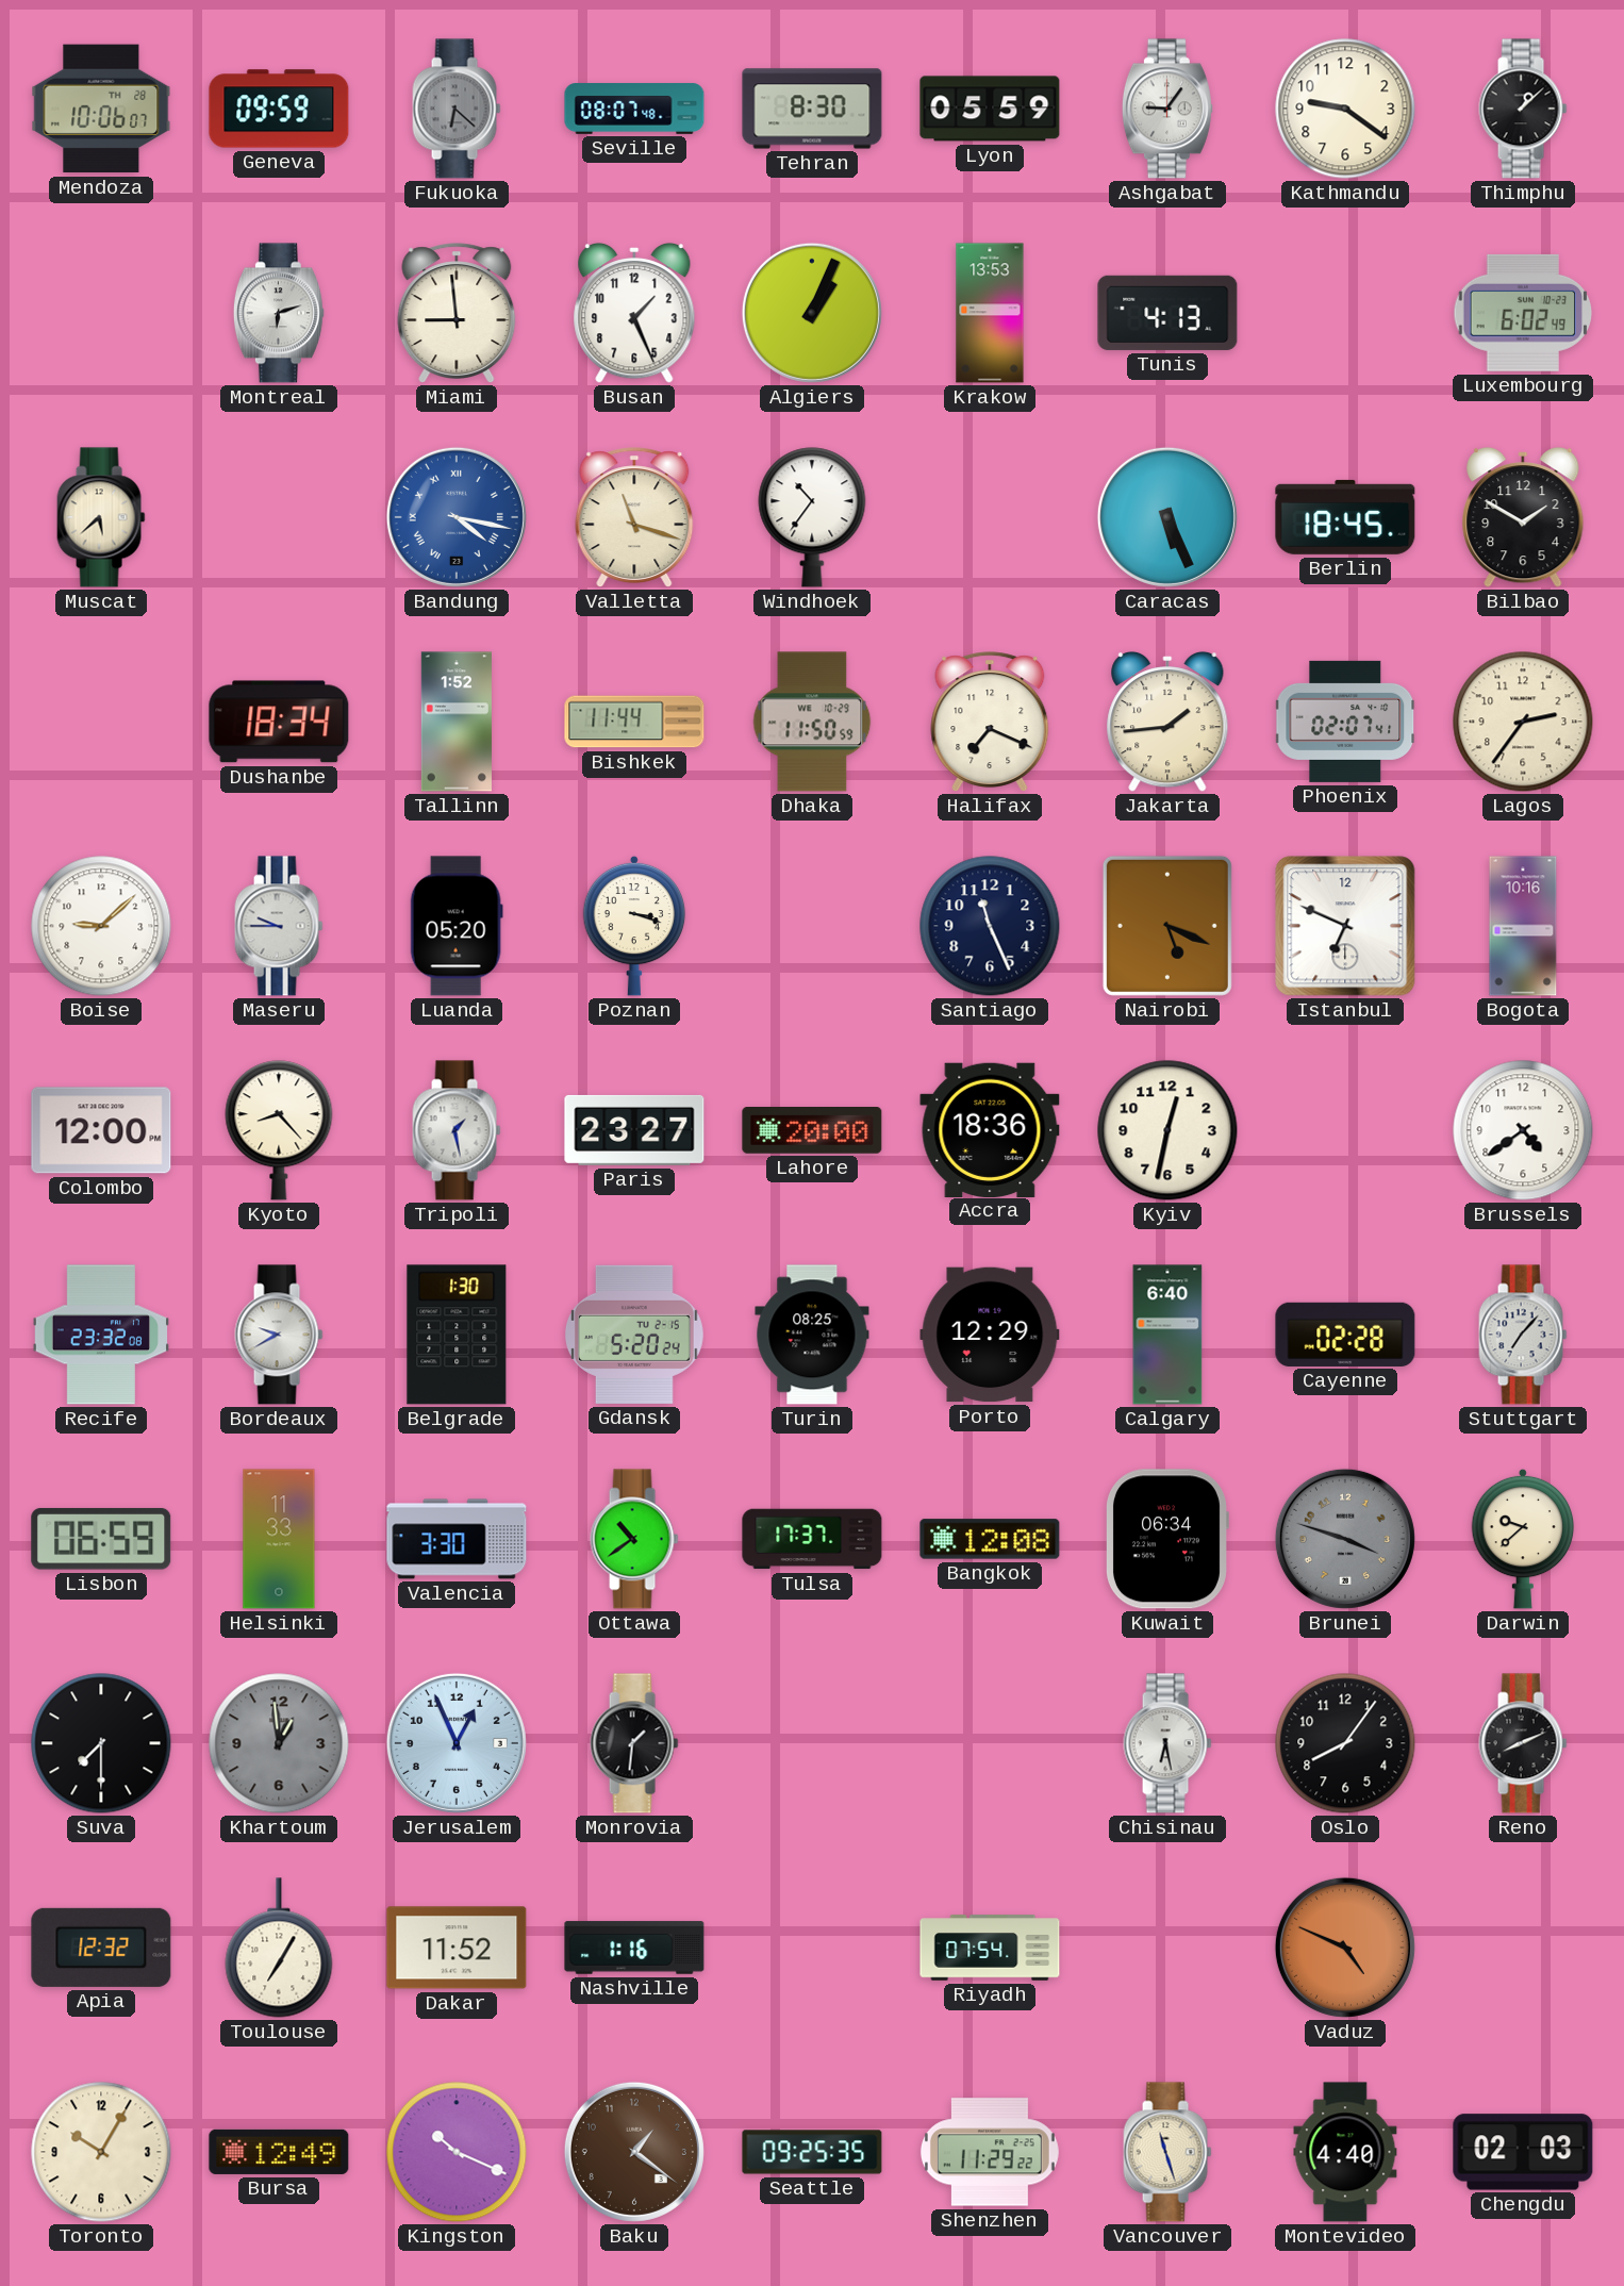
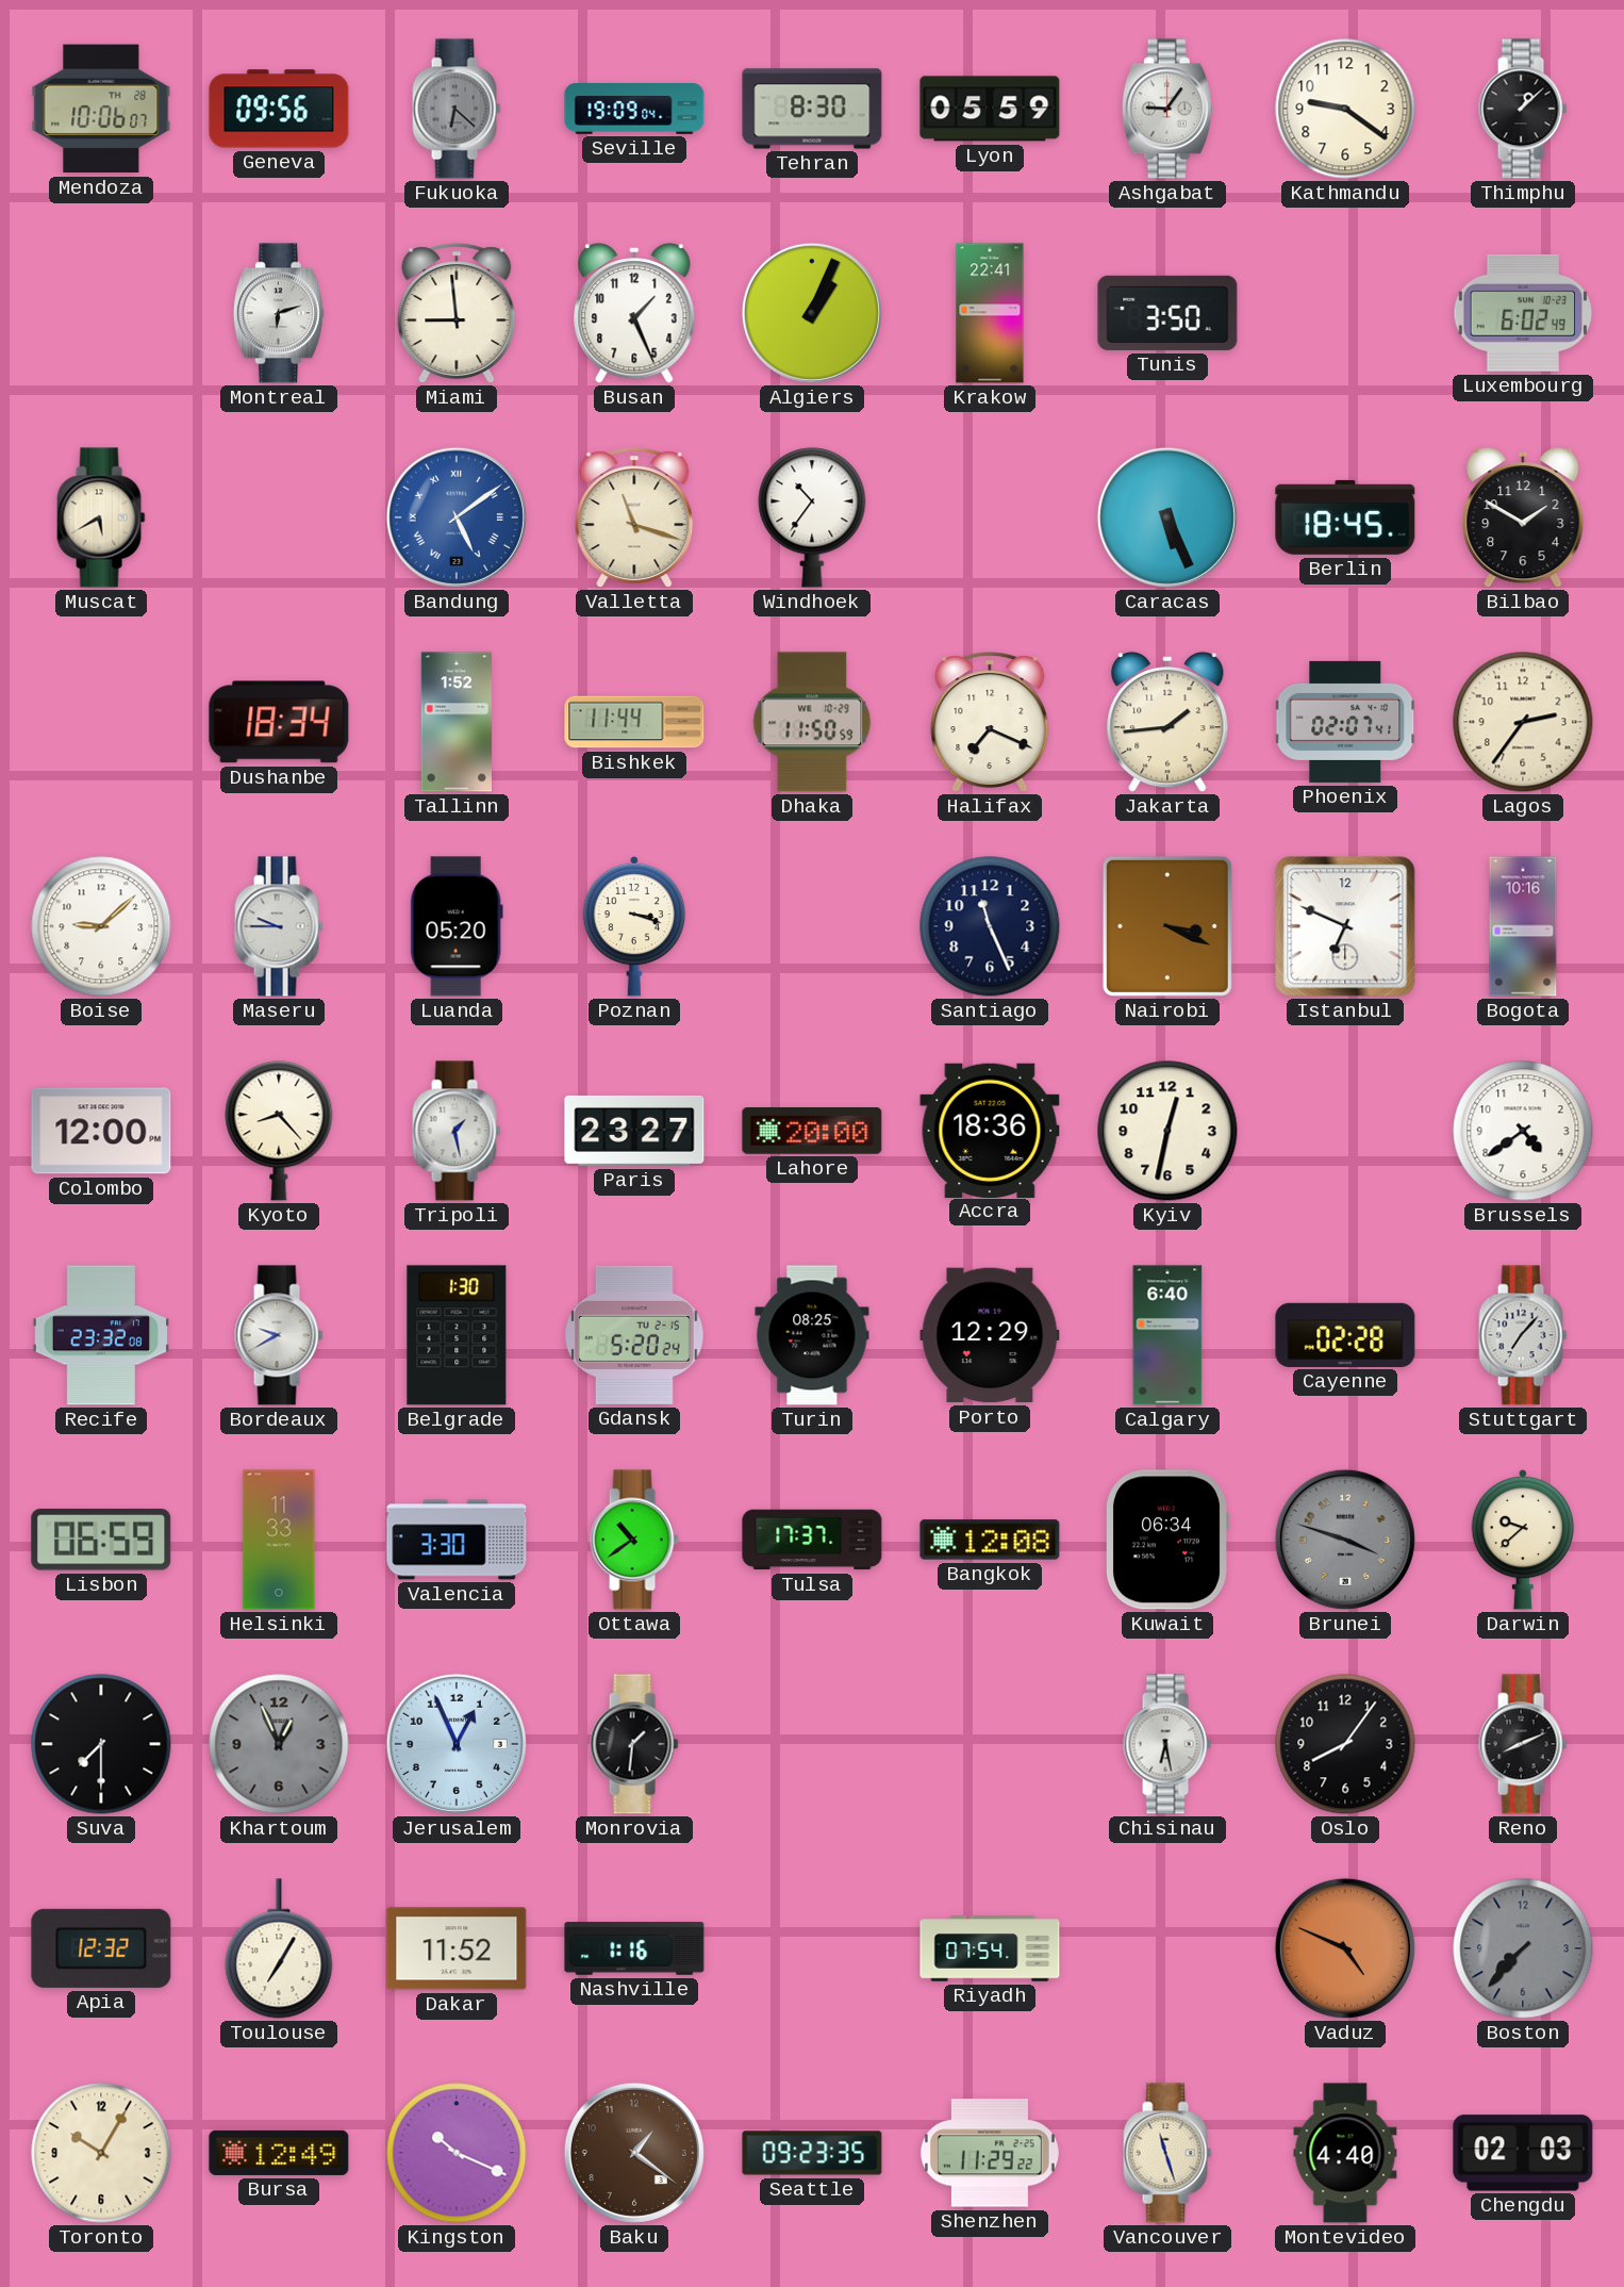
Geneva: 09:59 -> 09:56 (279, 109)
Seville: 08:07 -> 19:09 (634, 109)
Krakow: 13:53 -> 22:41 (990, 313)
Tunis: 4:13 -> 3:50 (1167, 313)
Muscat: 5:38 -> 5:40 (101, 517)
Bandung: 4:17 -> 5:09 (457, 517)
Nairobi: 5:19 -> 3:19 (1167, 926)
Khartoum: 12:59 -> 12:56 (279, 1744)
Boston: none -> 7:37 (1523, 1948)
Seattle: 09:25 -> 09:23 (812, 2153)
